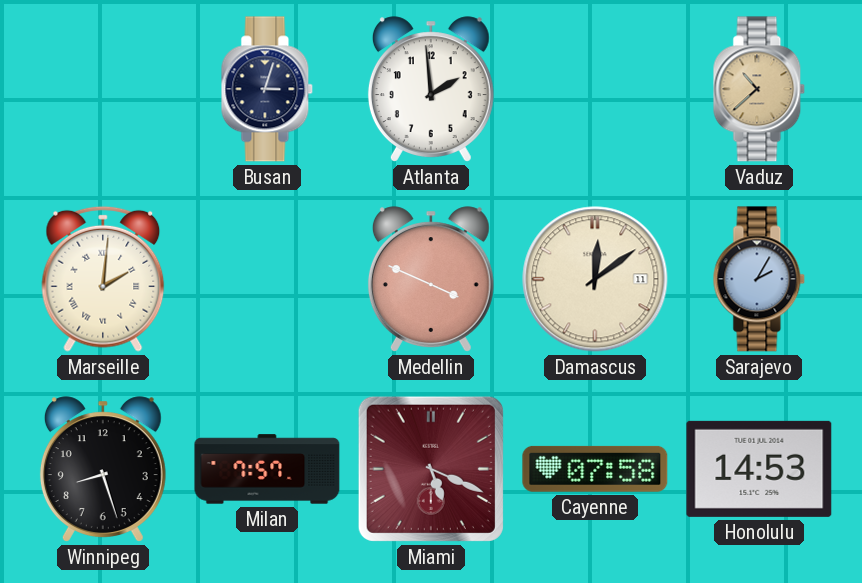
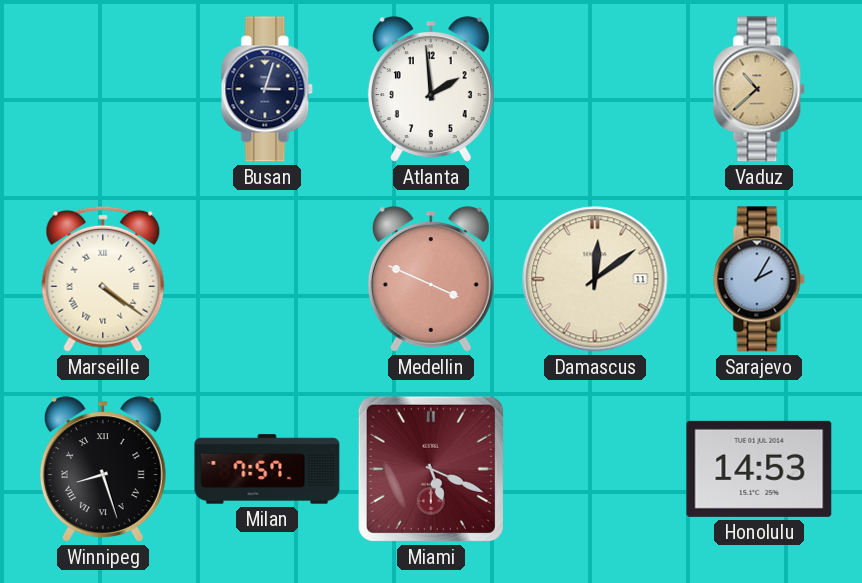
Marseille: 2:01 -> 4:21 (103, 279)
Winnipeg numerals: Arabic -> Roman (103, 469)
Cayenne: 07:58 -> none (595, 469)
